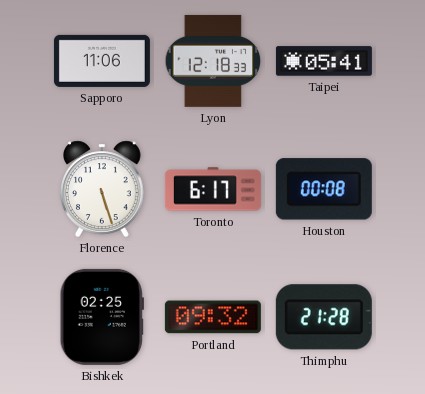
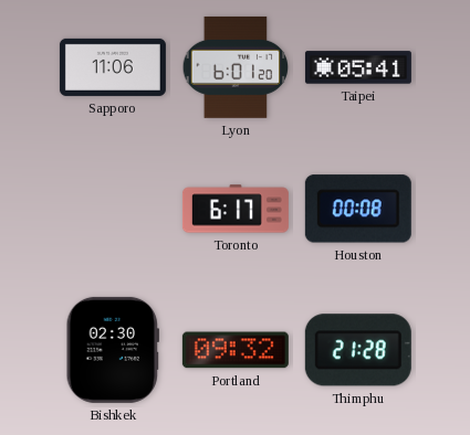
Lyon: 12:18 -> 6:01 (236, 67)
Florence: 5:27 -> none (103, 189)
Bishkek: 02:25 -> 02:30 (113, 350)
